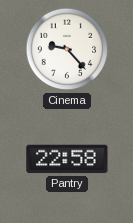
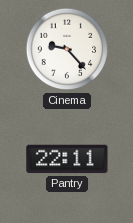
Pantry: 22:58 -> 22:11 (67, 159)
